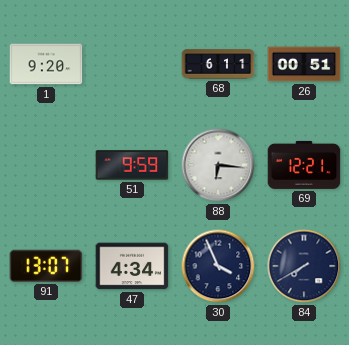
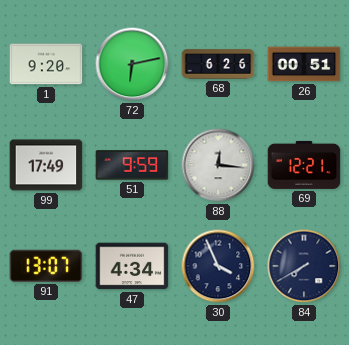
72: none -> 6:13 (132, 64)
68: 6:11 -> 6:26 (218, 64)
99: none -> 17:49 (46, 165)
88: 6:16 -> 12:16 (218, 165)
